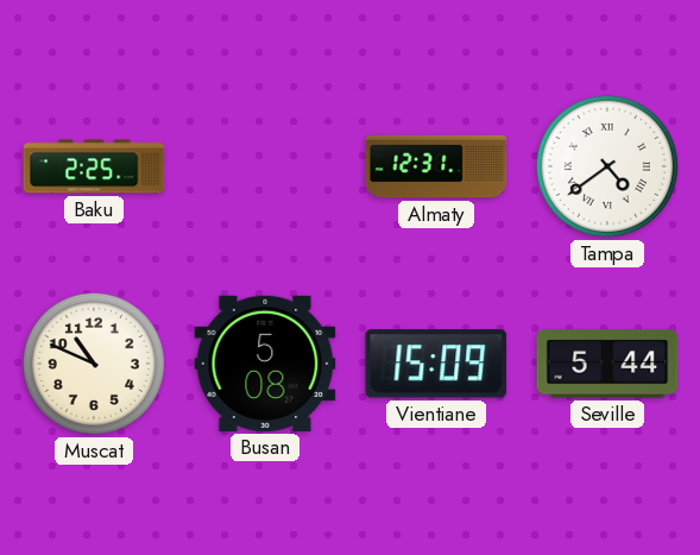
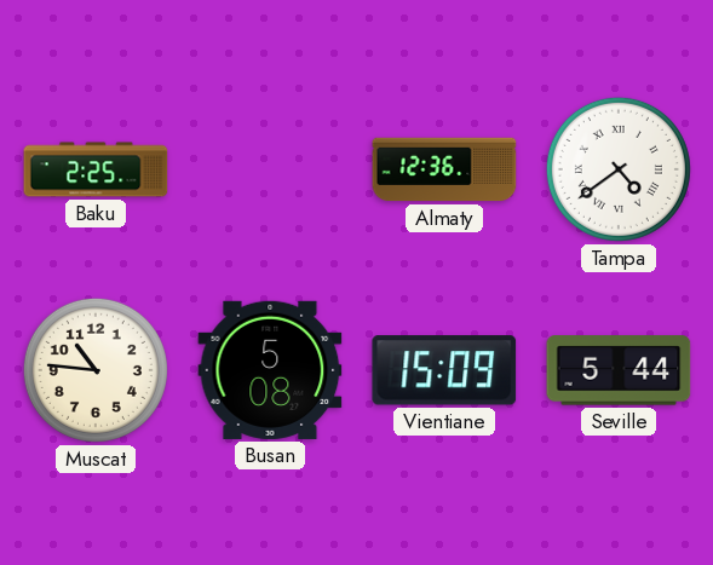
Almaty: 12:31 -> 12:36 (444, 169)
Muscat: 10:49 -> 10:46 (96, 370)
